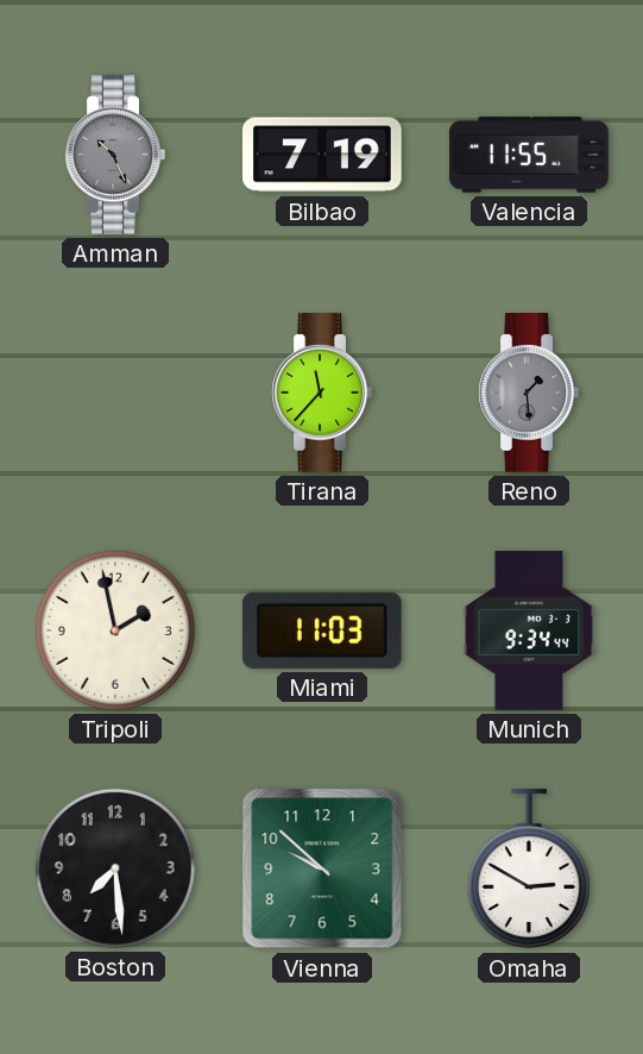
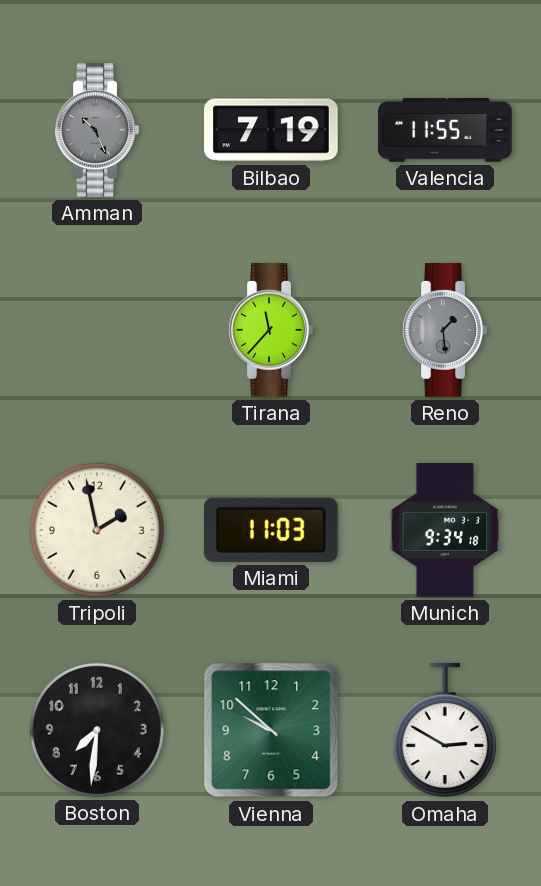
Munich: 9:34:44 -> 9:34:18 (445, 530)
Boston: 7:29 -> 7:31 (97, 730)
